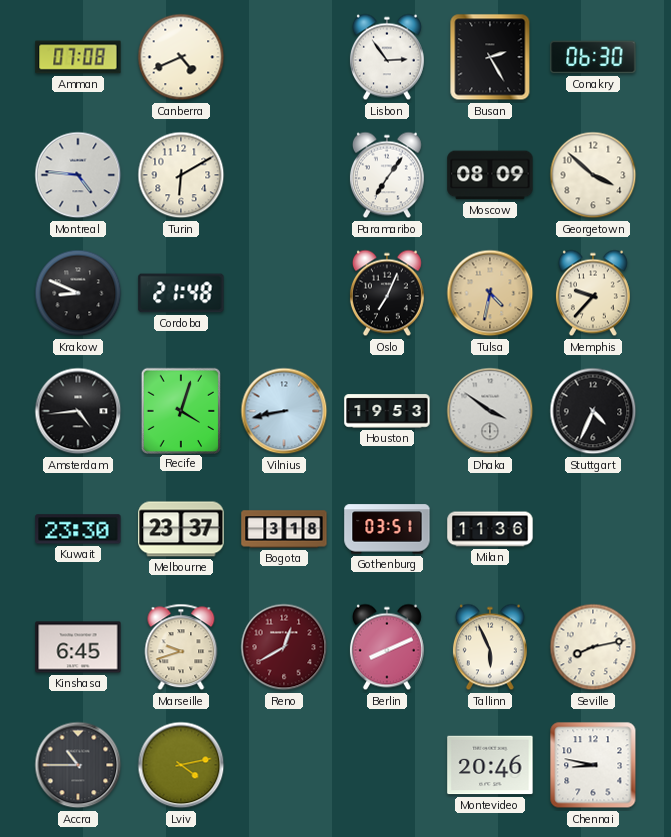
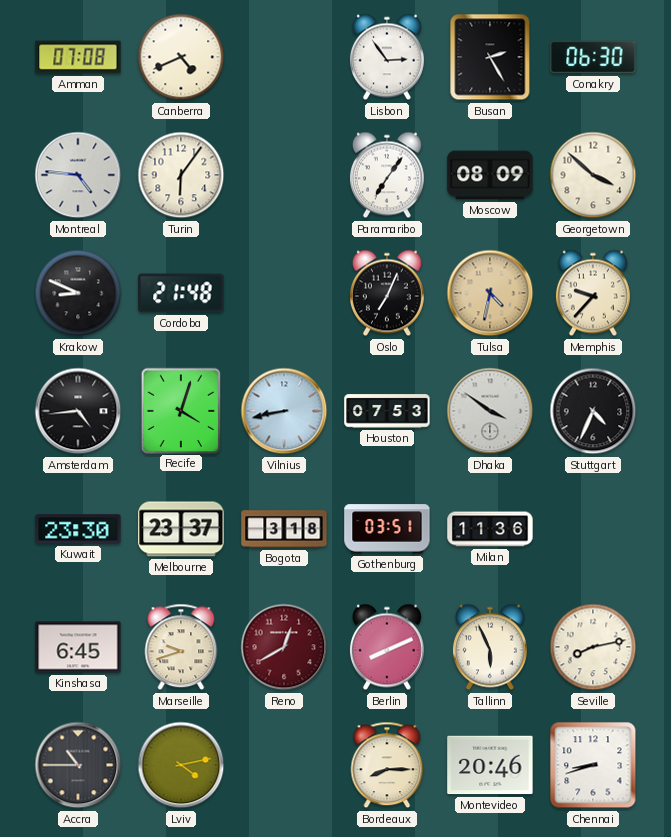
Turin: 6:10 -> 6:06 (181, 175)
Houston: 19:53 -> 07:53 (387, 411)
Bordeaux: none -> 8:15 (387, 765)
Chennai: 8:47 -> 8:42 (593, 765)
